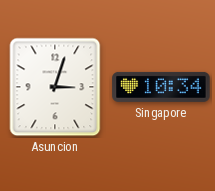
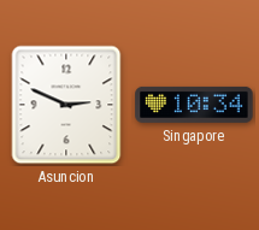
Asuncion: 3:03 -> 2:49 (66, 105)
